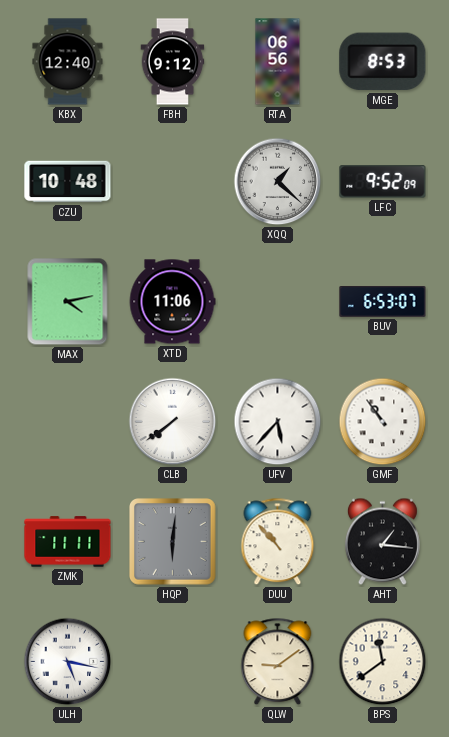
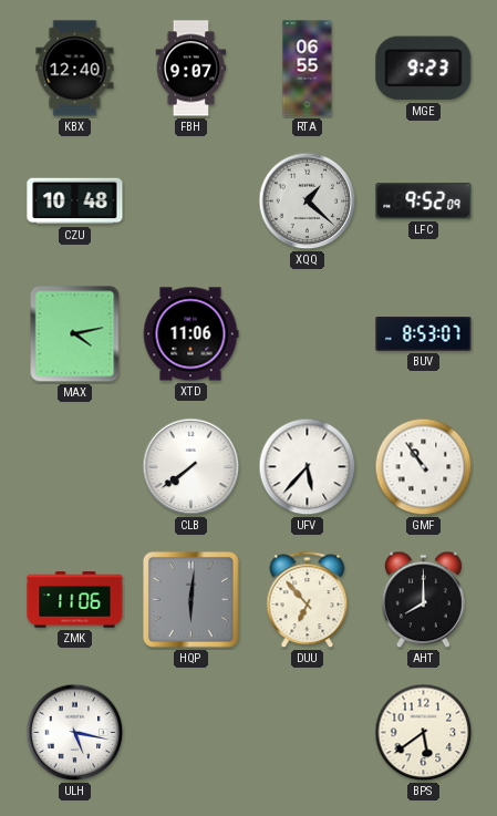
FBH: 9:12 -> 9:07 (191, 69)
RTA: 06:56 -> 06:55 (308, 69)
MGE: 8:53 -> 9:23 (424, 69)
BUV: 6:53 -> 8:53 (424, 334)
ZMK: 11:11 -> 11:06 (75, 600)
DUU: 10:53 -> 6:53 (308, 600)
AHT: 1:16 -> 8:00 (423, 600)
QLW: 9:09 -> none (278, 662)
BPS: 11:39 -> 5:39 (424, 733)
